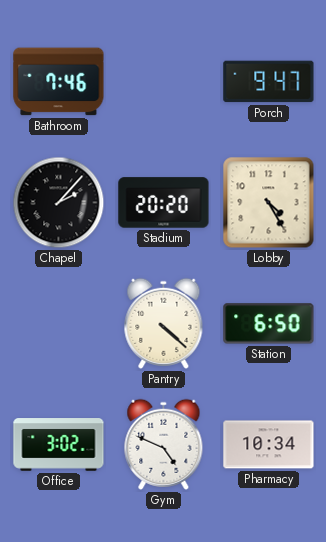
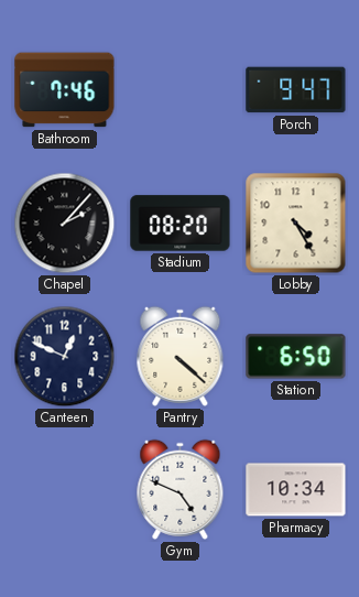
Stadium: 20:20 -> 08:20 (181, 224)
Canteen: none -> 12:49 (65, 357)
Office: 3:02 -> none (59, 445)
